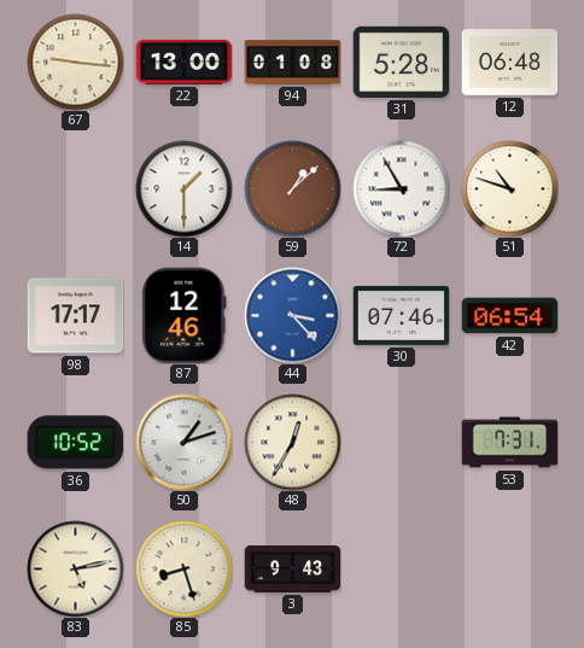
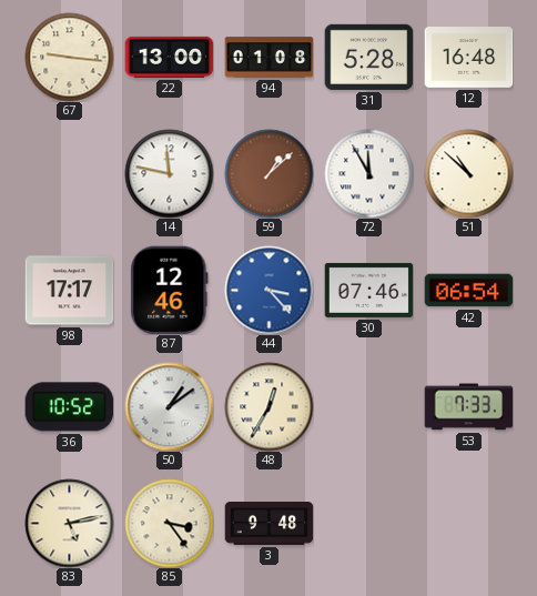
12: 06:48 -> 16:48 (468, 58)
14: 1:30 -> 11:47 (169, 173)
72: 8:55 -> 11:55 (368, 173)
51: 10:48 -> 10:52 (468, 173)
50: 1:12 -> 1:09 (169, 406)
53: 7:31 -> 7:33 (468, 407)
85: 8:27 -> 3:24 (169, 523)
3: 9:43 -> 9:48 (268, 524)
